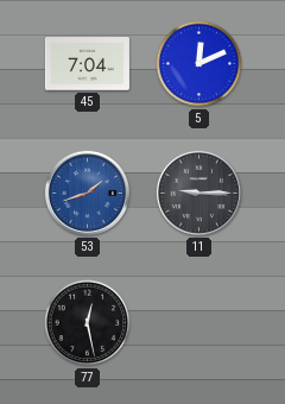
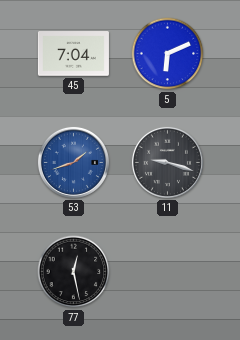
5: 12:11 -> 6:11 (168, 54)
11: 9:15 -> 9:18 (167, 162)
